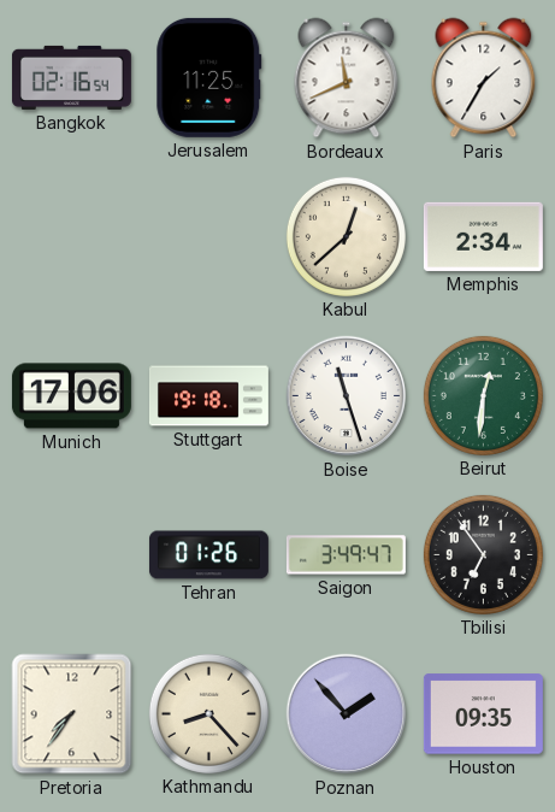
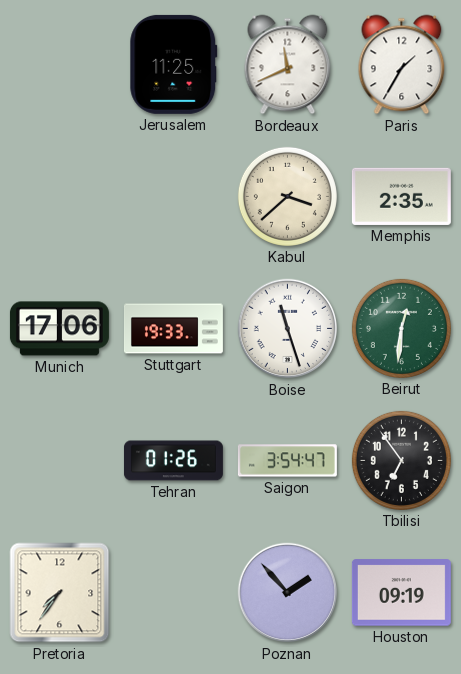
Bangkok: 02:16 -> none (71, 77)
Kabul: 12:38 -> 3:38 (287, 196)
Memphis: 2:34 -> 2:35 (401, 196)
Stuttgart: 19:18 -> 19:33 (173, 329)
Saigon: 3:49 -> 3:54 (287, 461)
Kathmandu: 8:23 -> none (208, 713)
Houston: 09:35 -> 09:19 (401, 593)
